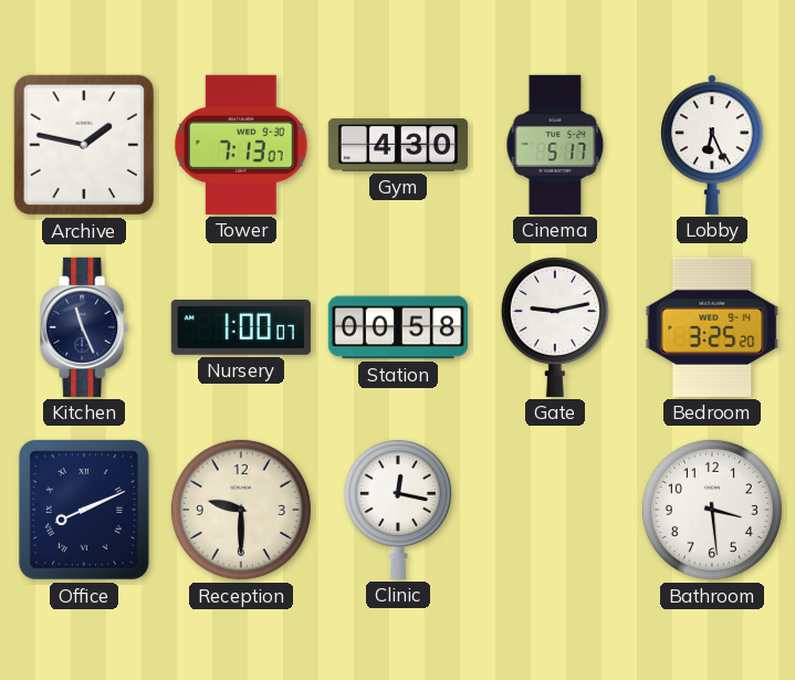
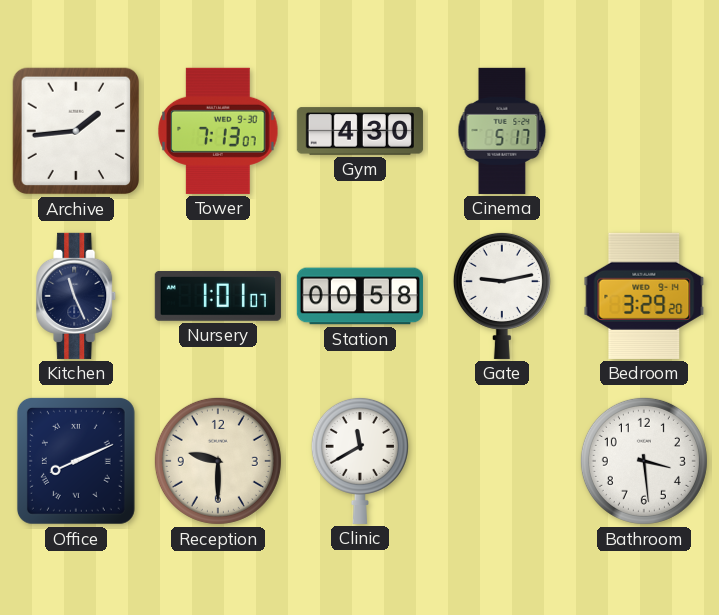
Archive: 1:47 -> 1:44 (76, 131)
Lobby: 6:26 -> none (713, 145)
Nursery: 1:00 -> 1:01 (218, 297)
Bedroom: 3:25 -> 3:29 (644, 296)
Clinic: 12:17 -> 11:40 (360, 460)
